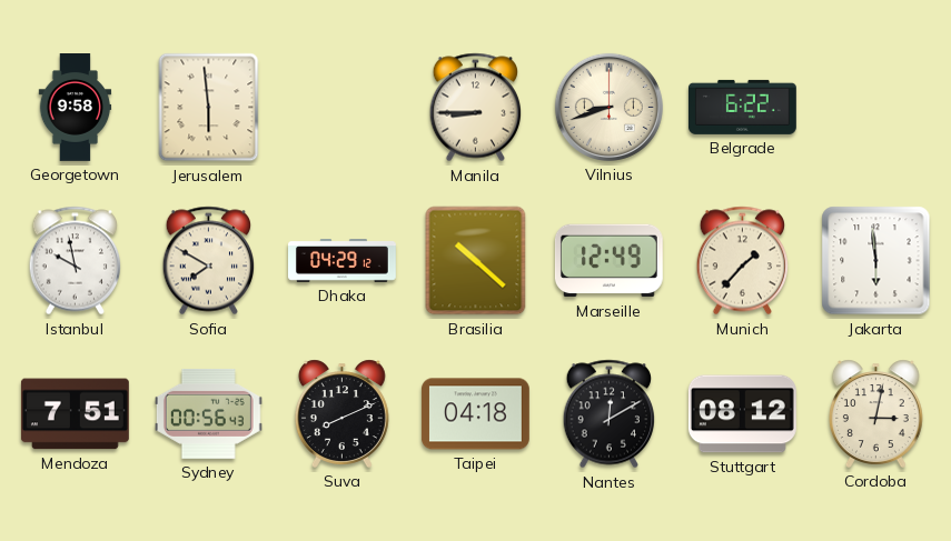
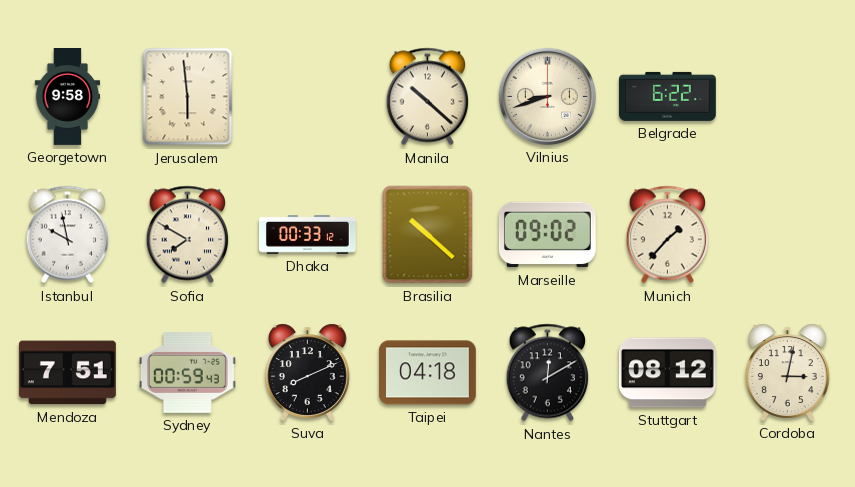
Manila: 8:45 -> 10:22 (427, 97)
Dhaka: 04:29 -> 00:33 (308, 235)
Marseille: 12:49 -> 09:02 (547, 235)
Jakarta: 5:59 -> none (876, 261)
Sydney: 00:56 -> 00:59 (187, 372)
